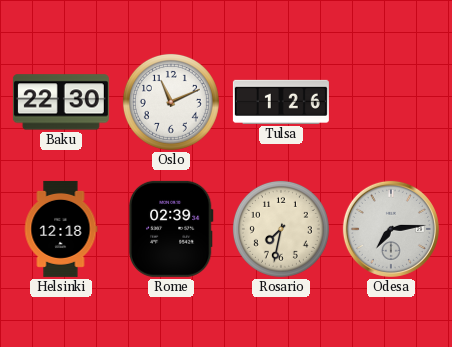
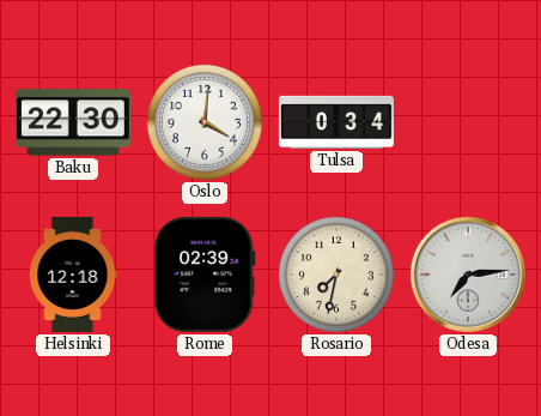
Oslo: 11:11 -> 4:01 (205, 122)
Tulsa: 1:26 -> 0:34 (336, 122)
